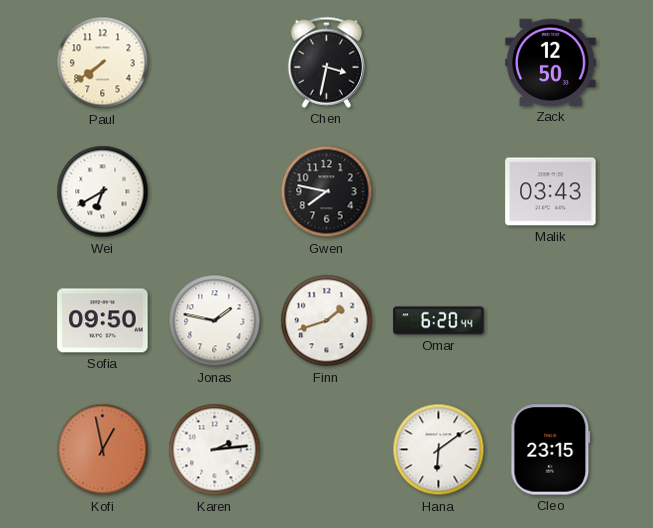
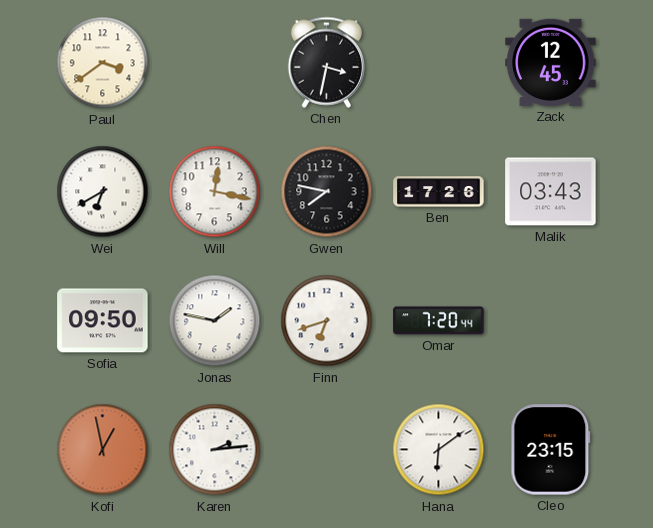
Paul: 7:39 -> 3:39 (103, 63)
Zack: 12:50 -> 12:45 (551, 62)
Will: none -> 12:17 (215, 192)
Ben: none -> 17:26 (439, 192)
Finn: 1:42 -> 6:42 (327, 321)
Omar: 6:20 -> 7:20 (439, 321)
